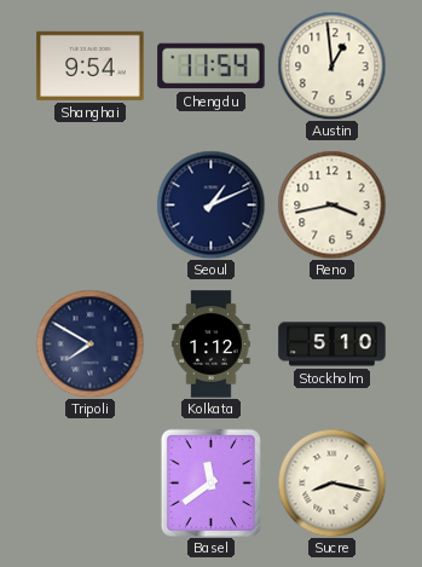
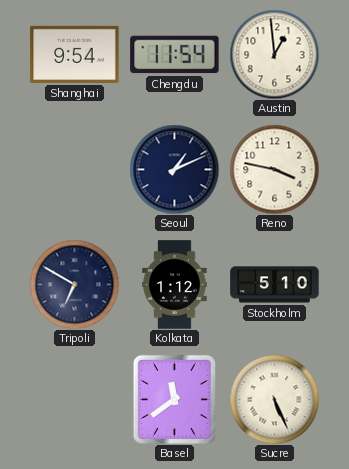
Reno: 3:43 -> 3:47 (274, 169)
Tripoli: 7:50 -> 6:50 (74, 284)
Sucre: 8:17 -> 5:26 (274, 399)
